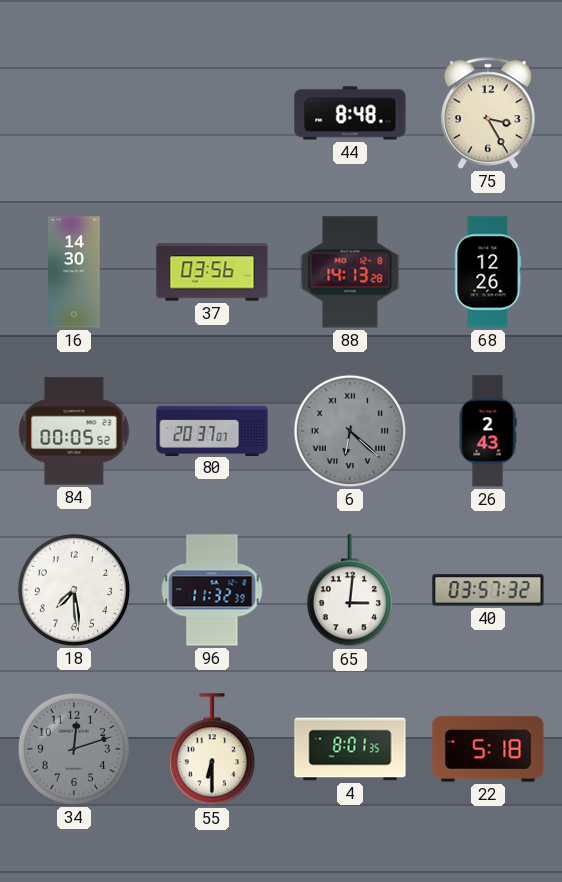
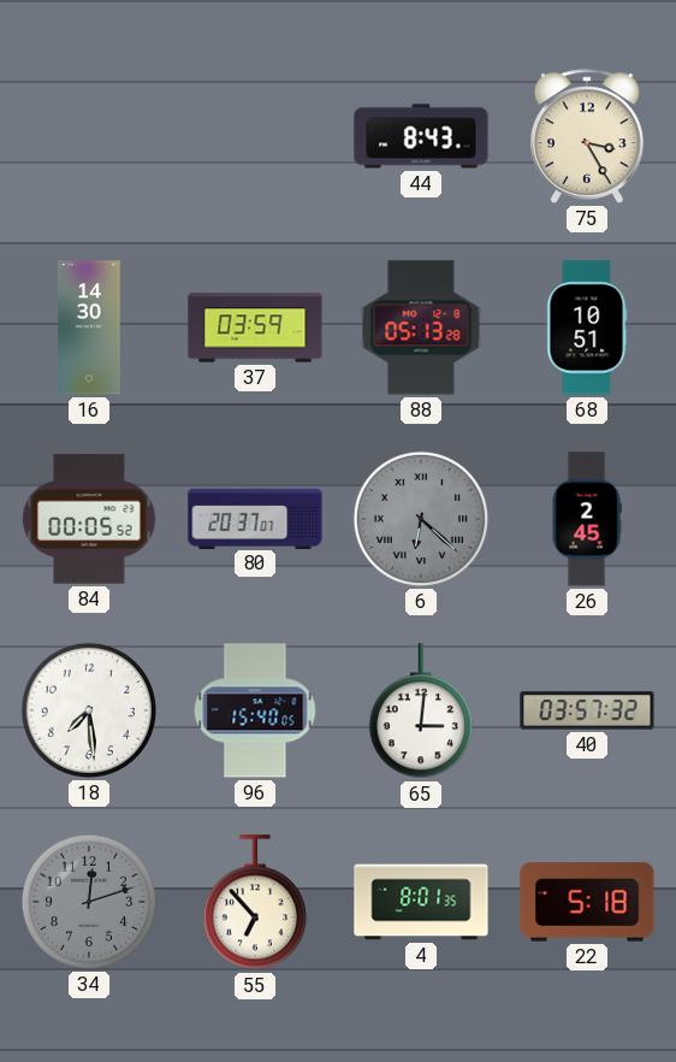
44: 8:48 -> 8:43 (421, 136)
37: 03:56 -> 03:59 (255, 328)
88: 14:13 -> 05:13 (421, 328)
68: 12:26 -> 10:51 (587, 328)
26: 2:43 -> 2:45 (587, 519)
96: 11:32 -> 15:40 (255, 710)
55: 6:30 -> 6:53 (255, 903)
